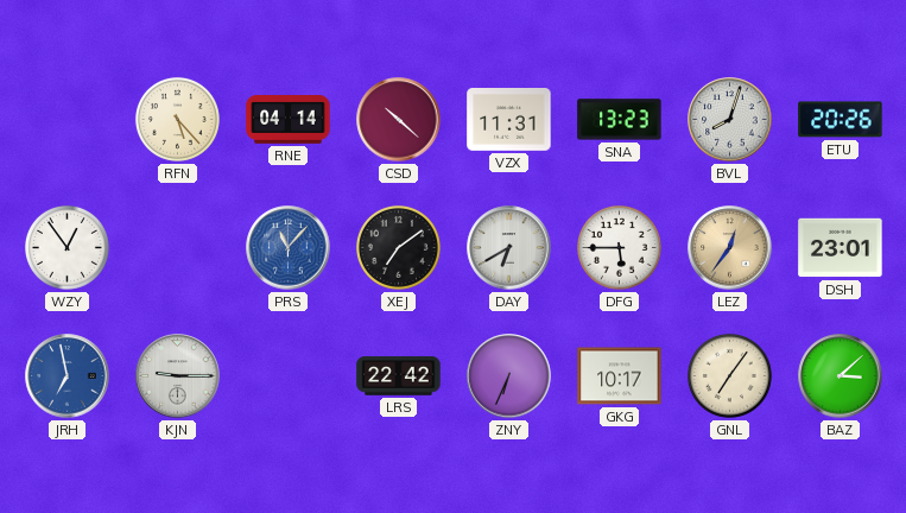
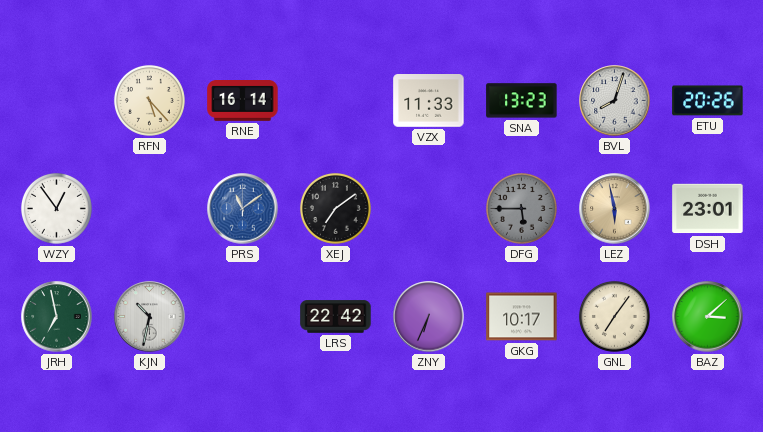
RNE: 04:14 -> 16:14 (243, 101)
CSD: 10:22 -> none (399, 120)
VZX: 11:31 -> 11:33 (429, 101)
PRS: 11:07 -> 11:09 (243, 209)
DAY: 6:40 -> none (509, 248)
DFG dial: white -> grey (521, 208)
LEZ: 12:36 -> 5:58 (615, 209)
JRH dial: blue -> green (57, 317)
KJN: 9:15 -> 10:32 (150, 317)
